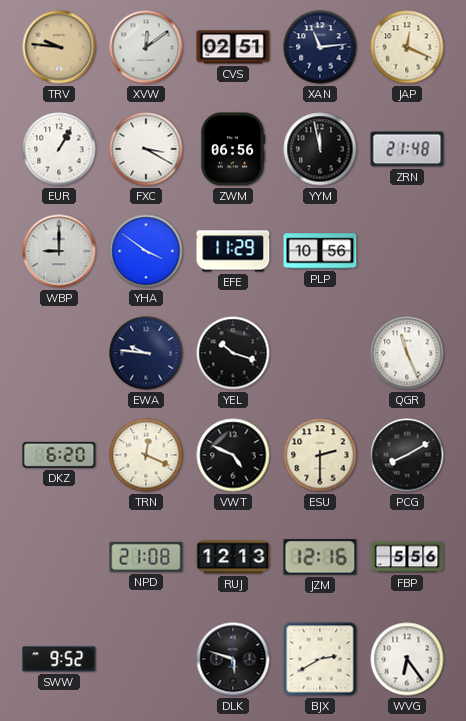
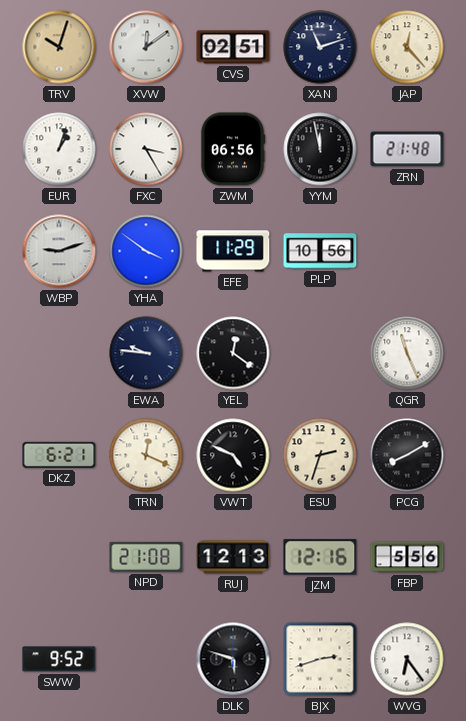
TRV: 9:46 -> 10:03 (59, 47)
XAN: 11:14 -> 11:12 (320, 47)
JAP: 12:19 -> 12:23 (407, 47)
EUR: 1:05 -> 1:03 (59, 149)
FXC: 3:20 -> 3:25 (146, 149)
WBP: 9:00 -> 9:12 (59, 251)
YEL: 10:18 -> 12:21 (233, 353)
DKZ: 6:20 -> 6:21 (59, 455)
ESU: 2:30 -> 2:33 (320, 455)
BJX: 2:40 -> 2:42 (320, 659)
